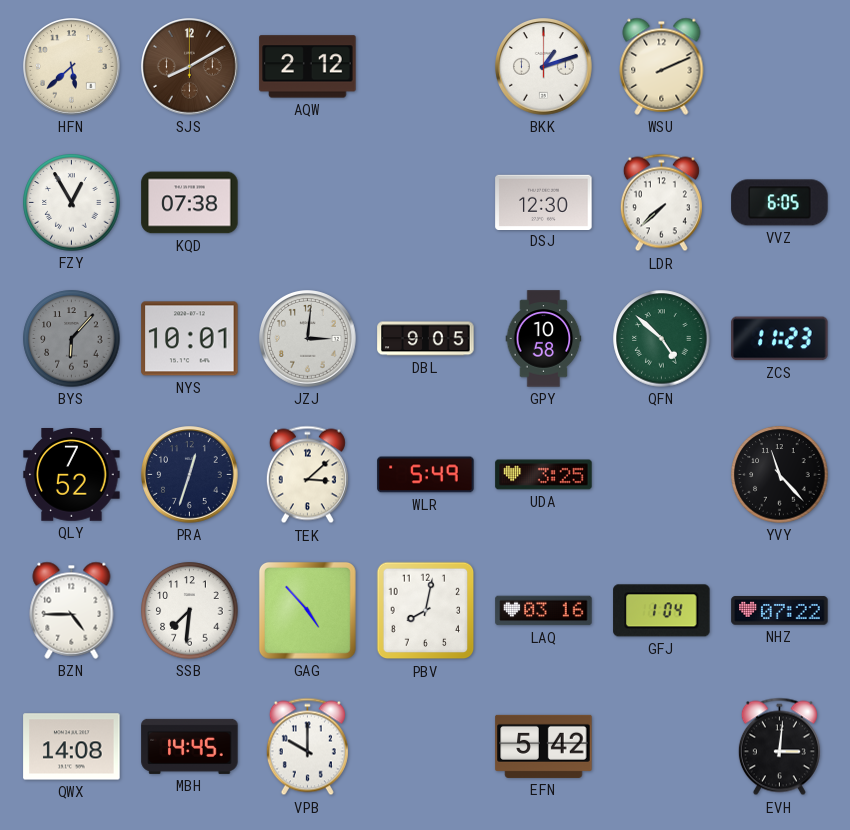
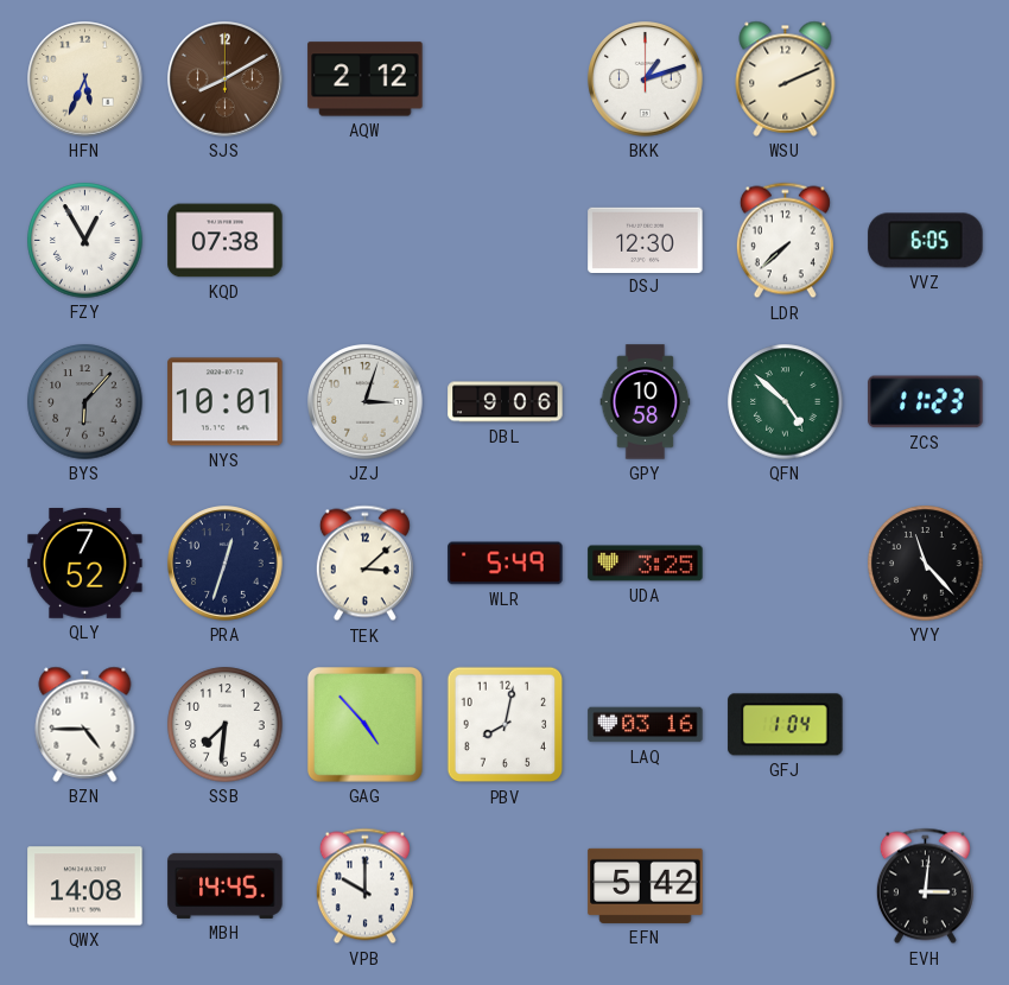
HFN: 5:38 -> 5:34 (85, 80)
JZJ: 3:01 -> 3:03 (366, 402)
DBL: 9:05 -> 9:06 (506, 402)
NHZ: 07:22 -> none (780, 611)
